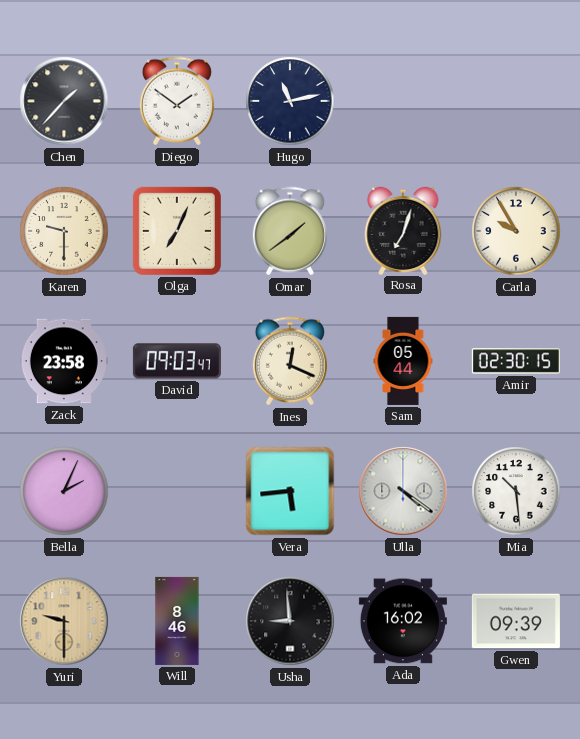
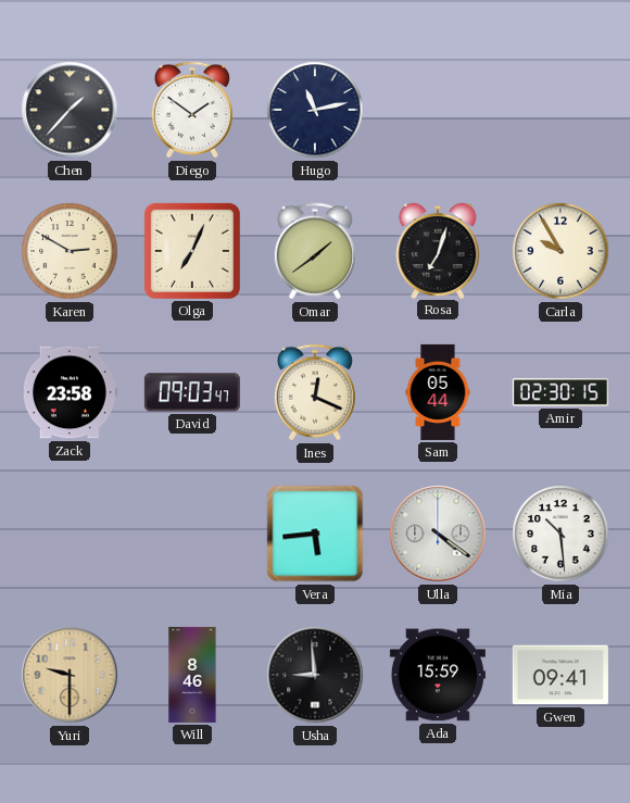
Karen: 9:30 -> 2:50 (70, 251)
Bella: 2:04 -> none (64, 491)
Ada: 16:02 -> 15:59 (438, 675)
Gwen: 09:39 -> 09:41 (560, 675)
